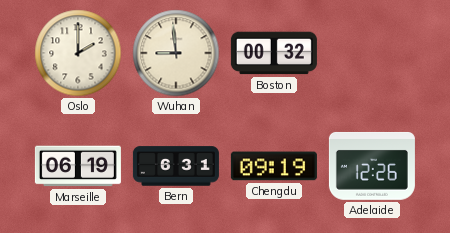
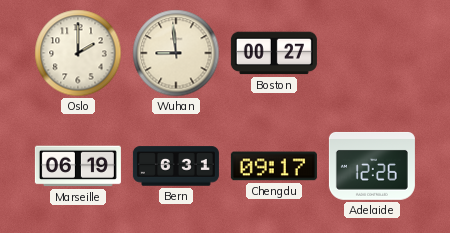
Boston: 00:32 -> 00:27 (274, 53)
Chengdu: 09:19 -> 09:17 (274, 166)
